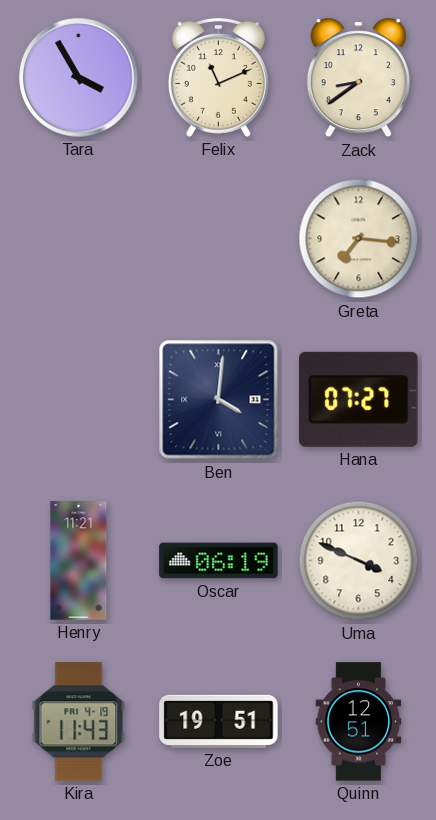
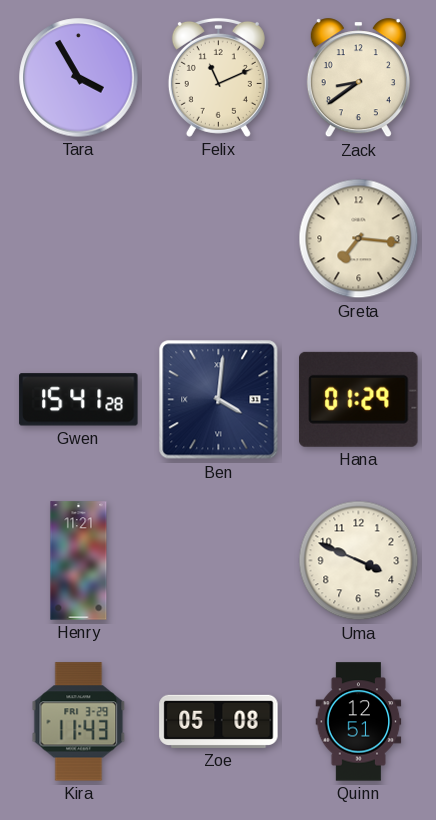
Gwen: none -> 15:41 (79, 400)
Hana: 07:27 -> 01:29 (359, 399)
Oscar: 06:19 -> none (219, 561)
Kira date: FRI 4-19 -> FRI 3-29 (79, 722)
Zoe: 19:51 -> 05:08 (219, 721)
